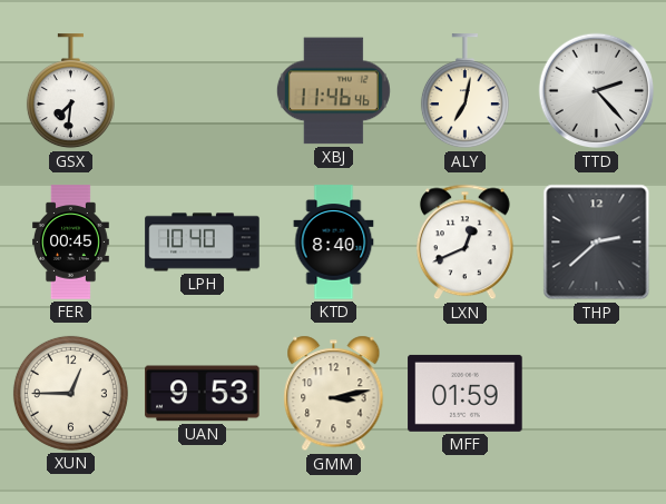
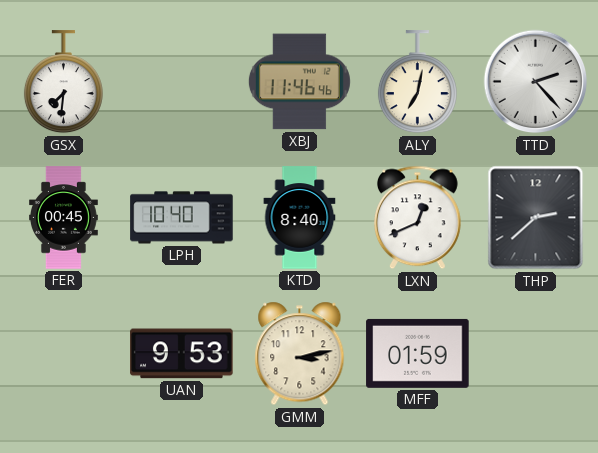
XUN: 12:45 -> none (70, 393)
